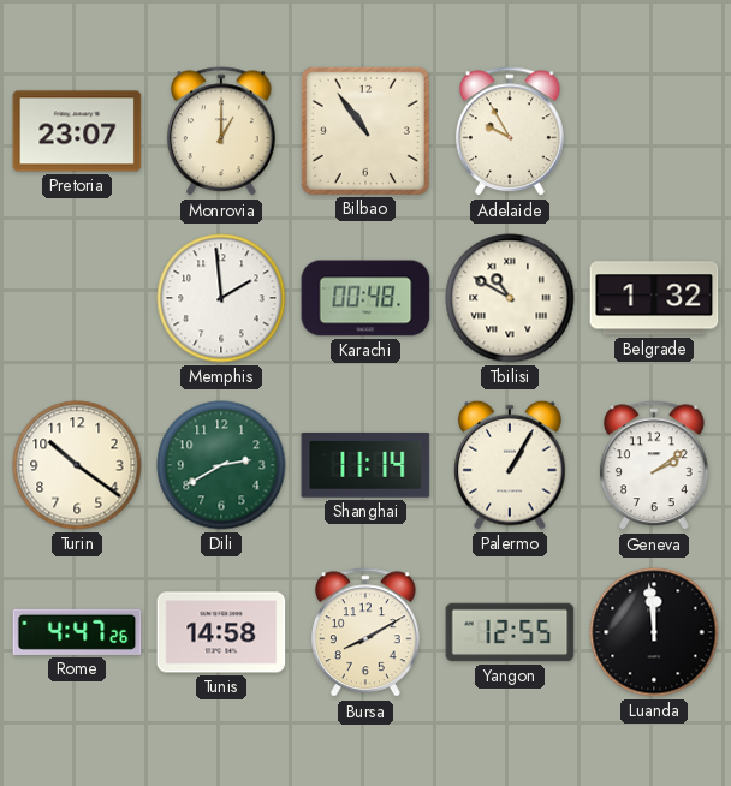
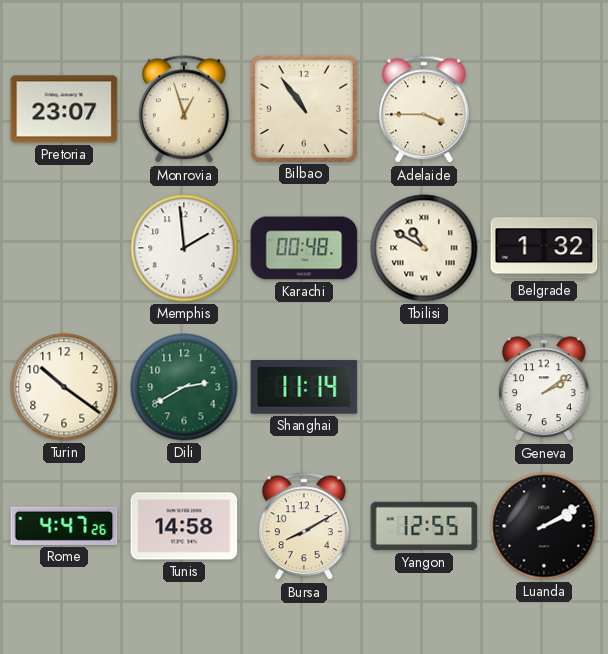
Monrovia: 1:00 -> 12:57 (184, 110)
Adelaide: 9:55 -> 3:45 (424, 110)
Palermo: 1:05 -> none (510, 465)
Luanda: 11:59 -> 2:10 (544, 526)
